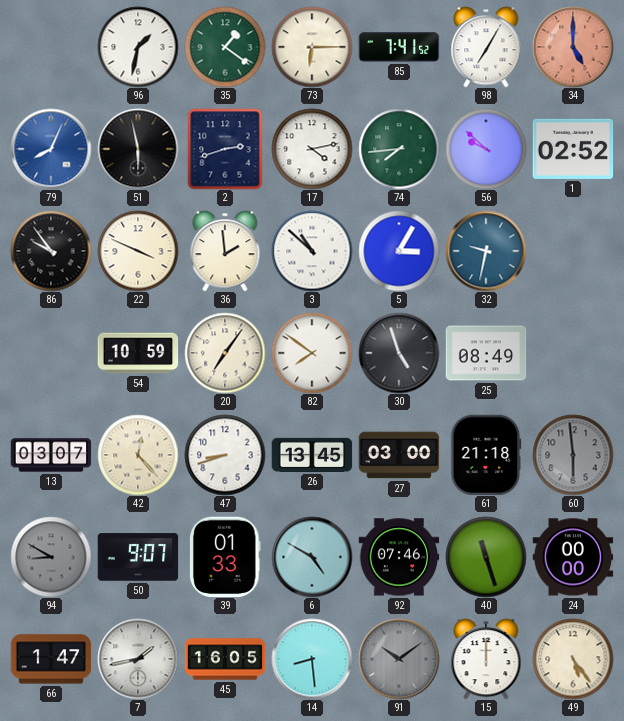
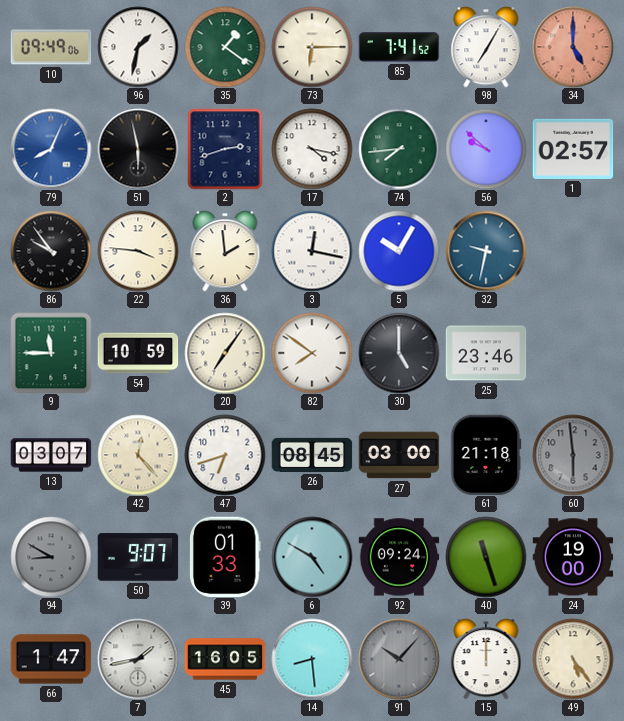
10: none -> 09:49 (51, 47)
17: 4:13 -> 4:17 (312, 149)
1: 02:52 -> 02:57 (573, 149)
22: 3:49 -> 3:46 (138, 251)
3: 10:52 -> 12:17 (312, 251)
5: 3:05 -> 10:05 (399, 251)
9: none -> 11:45 (51, 353)
30: 4:57 -> 5:00 (399, 353)
25: 08:49 -> 23:46 (486, 353)
47: 8:42 -> 6:42 (225, 455)
26: 13:45 -> 08:45 (312, 455)
92: 07:46 -> 09:24 (399, 557)
24: 00:00 -> 19:00 (573, 557)
91: 10:09 -> 10:07 (399, 659)
